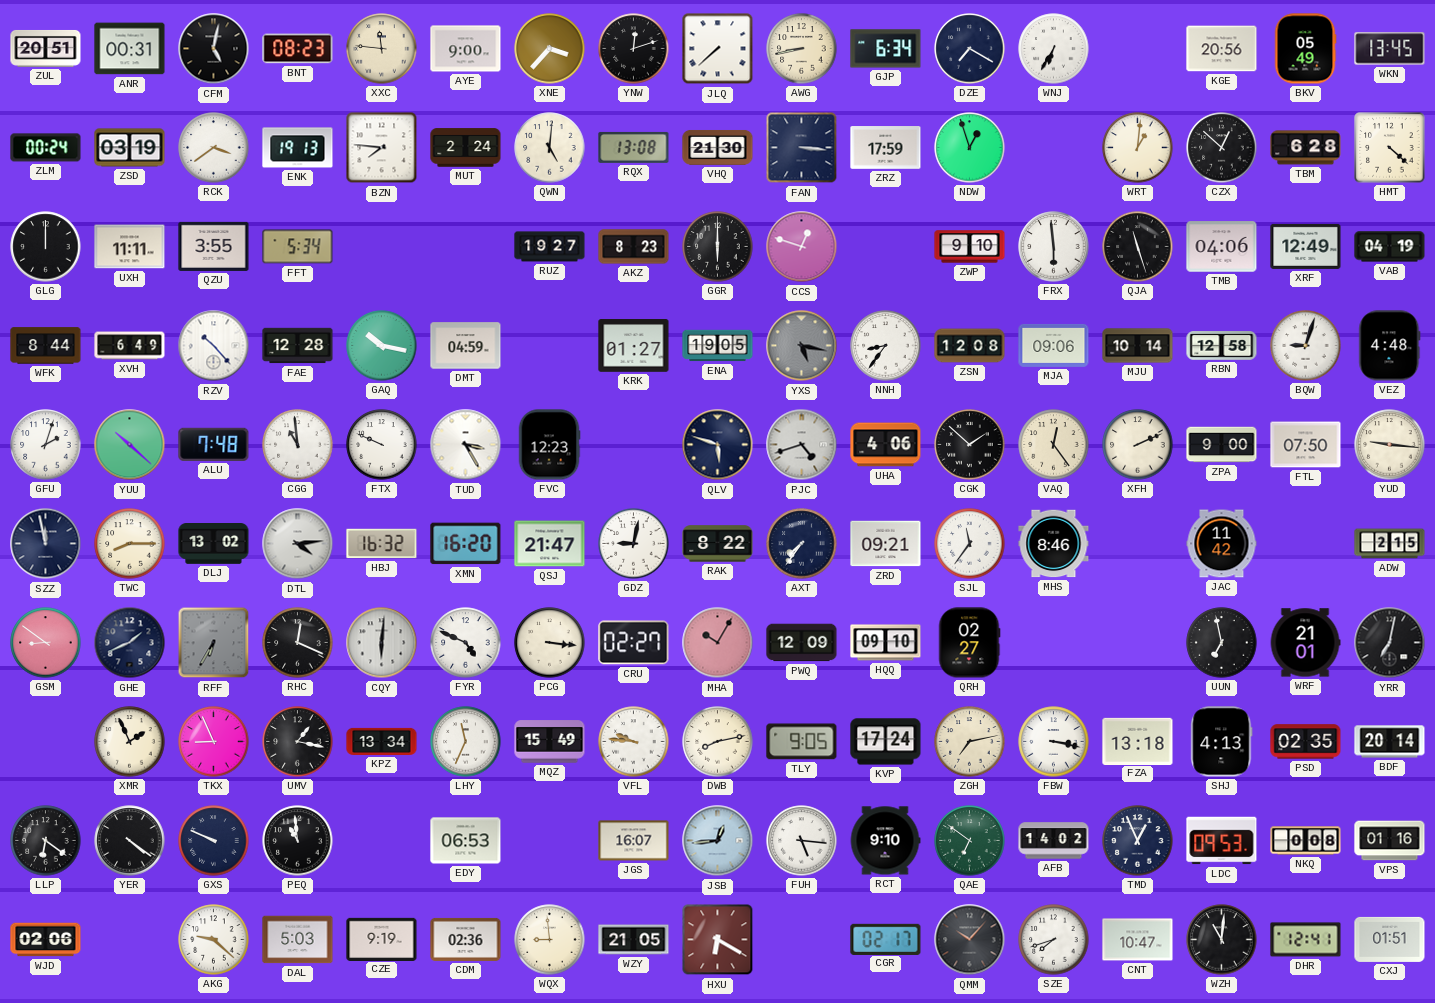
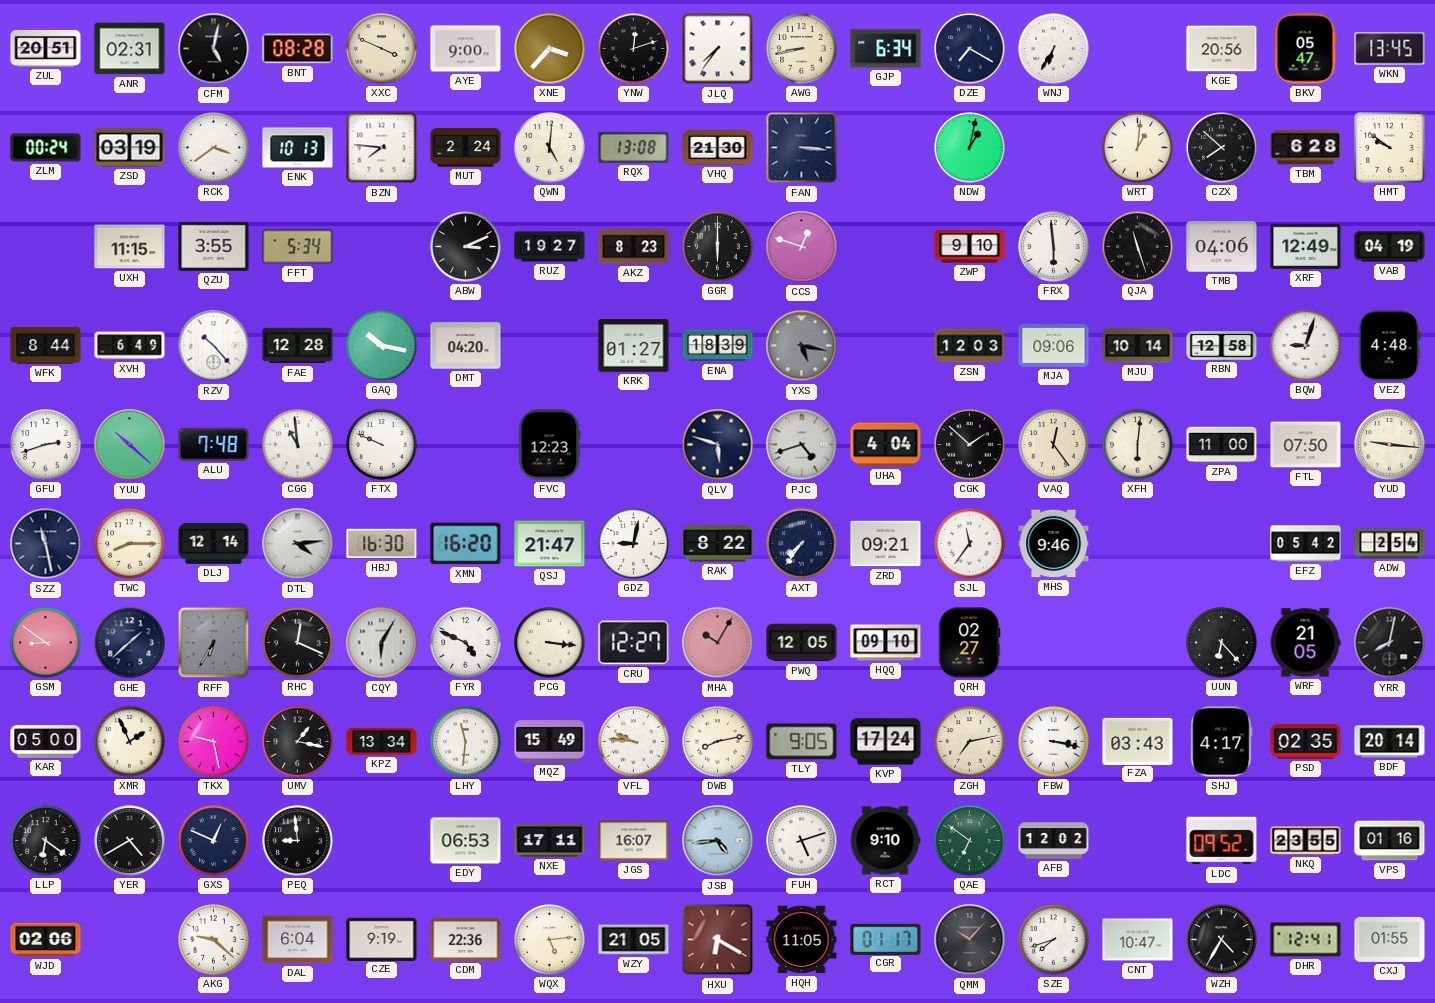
ANR: 00:31 -> 02:31 (130, 49)
BNT: 08:23 -> 08:28 (298, 49)
XXC: 11:46 -> 3:49 (382, 49)
JLQ: 7:38 -> 7:36 (718, 49)
BKV: 05:49 -> 05:47 (1305, 49)
ENK: 19:13 -> 10:13 (298, 148)
ZRZ: 17:59 -> none (886, 148)
NDW: 12:57 -> 1:02 (970, 148)
CZX: 12:52 -> 7:52 (1222, 148)
HMT: 4:22 -> 9:51 (1390, 148)
GLG: 12:00 -> none (46, 247)
UXH: 11:11 -> 11:15 (130, 247)
ABW: none -> 3:11 (466, 247)
DMT: 04:59 -> 04:20 (466, 346)
ENA: 19:05 -> 18:39 (718, 346)
NNH: 8:36 -> none (886, 346)
ZSN: 12:08 -> 12:03 (970, 346)
GFU: 2:03 -> 2:42 (46, 445)
TUD: 3:25 -> none (466, 445)
UHA: 4:06 -> 4:04 (886, 445)
XFH: 2:11 -> 6:01 (1138, 445)
ZPA: 9:00 -> 11:00 (1222, 445)
SZZ: 11:58 -> 11:28 (46, 544)
DLJ: 13:02 -> 12:14 (214, 544)
HBJ: 16:32 -> 16:30 (382, 544)
MHS: 8:46 -> 9:46 (1054, 544)
JAC: 11:42 -> none (1222, 544)
EFZ: none -> 05:42 (1306, 544)
ADW: 2:15 -> 2:54 (1390, 544)
GHE: 1:41 -> 1:38 (130, 643)
CQY: 6:01 -> 6:05 (382, 643)
CRU: 02:27 -> 12:27 (634, 643)
PWQ: 12:09 -> 12:05 (802, 643)
UUN: 6:58 -> 6:23 (1222, 643)
WRF: 21:01 -> 21:05 (1305, 643)
YRR: 7:02 -> 8:02 (1390, 643)
KAR: none -> 05:00 (46, 742)
TKX: 8:56 -> 9:28 (214, 742)
LHY: 11:34 -> 11:31 (466, 742)
FZA: 13:18 -> 03:43 (1138, 741)
SHJ: 4:13 -> 4:17 (1222, 742)
YER: 4:21 -> 4:40 (130, 841)
GXS: 9:49 -> 12:49 (214, 841)
PEQ: 10:59 -> 8:59 (298, 841)
NXE: none -> 17:11 (550, 841)
JSB: 12:44 -> 4:44 (718, 841)
FUH: 5:16 -> 5:12 (802, 841)
AFB: 14:02 -> 12:02 (1054, 841)
TMD: 12:56 -> none (1138, 841)
LDC: 09:53 -> 09:52 (1222, 841)
NKQ: 0:08 -> 23:55 (1306, 841)
DAL: 5:03 -> 6:04 (298, 940)
CDM: 02:36 -> 22:36 (466, 939)
WQX: 8:59 -> 5:14 (550, 940)
HQH: none -> 11:05 (802, 940)
CGR: 02:17 -> 01:17 (886, 939)
WZH: 11:01 -> 4:35 (1222, 940)
CXJ: 01:51 -> 01:55 (1390, 939)
